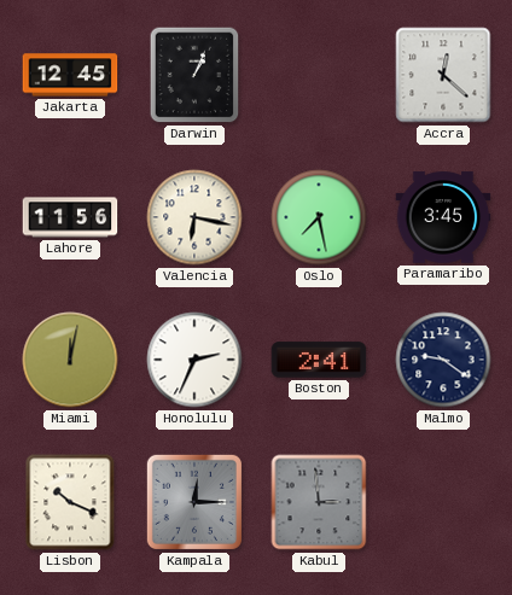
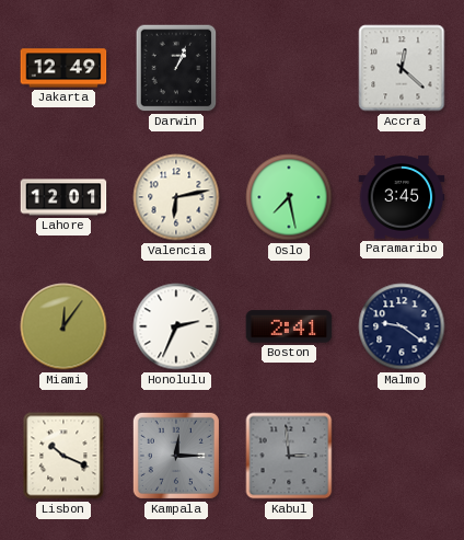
Jakarta: 12:45 -> 12:49 (63, 68)
Lahore: 11:56 -> 12:01 (63, 197)
Valencia: 6:17 -> 6:13 (176, 197)
Miami: 12:02 -> 12:06 (63, 326)
